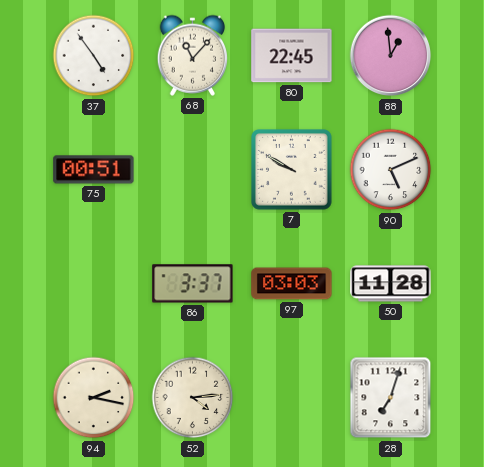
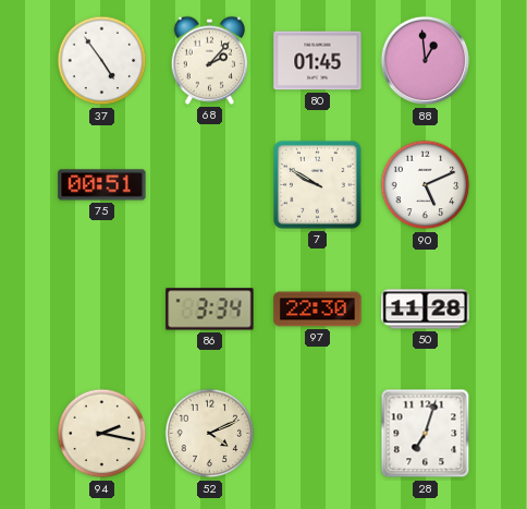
68: 11:07 -> 2:07 (209, 60)
80: 22:45 -> 01:45 (318, 61)
86: 3:37 -> 3:34 (210, 310)
97: 03:03 -> 22:30 (318, 310)
52: 4:14 -> 4:11 (210, 434)
